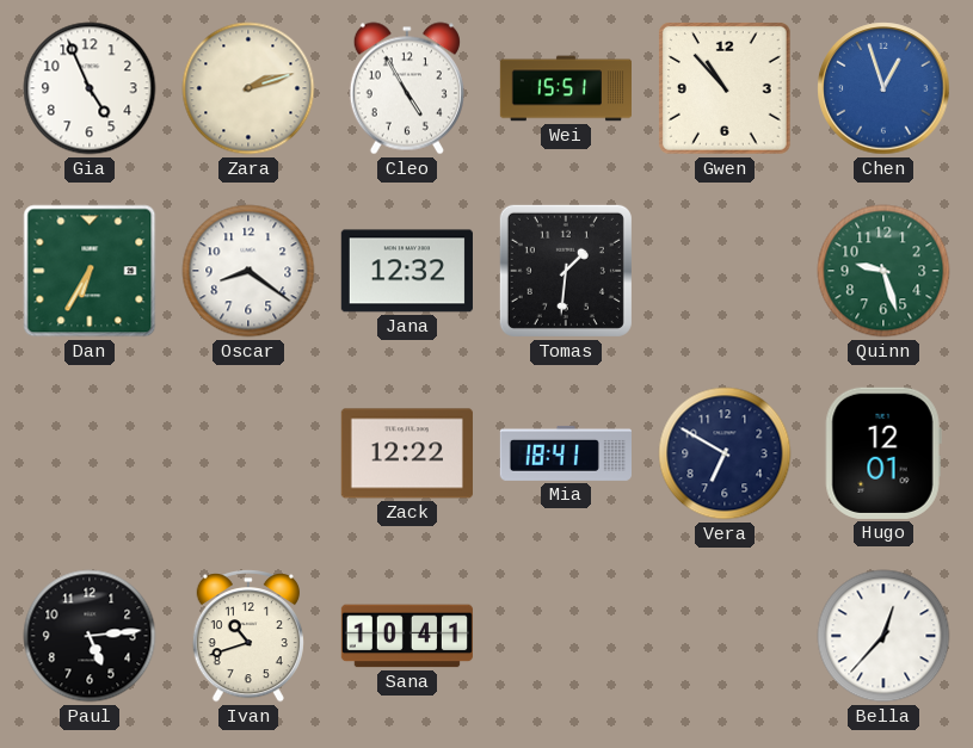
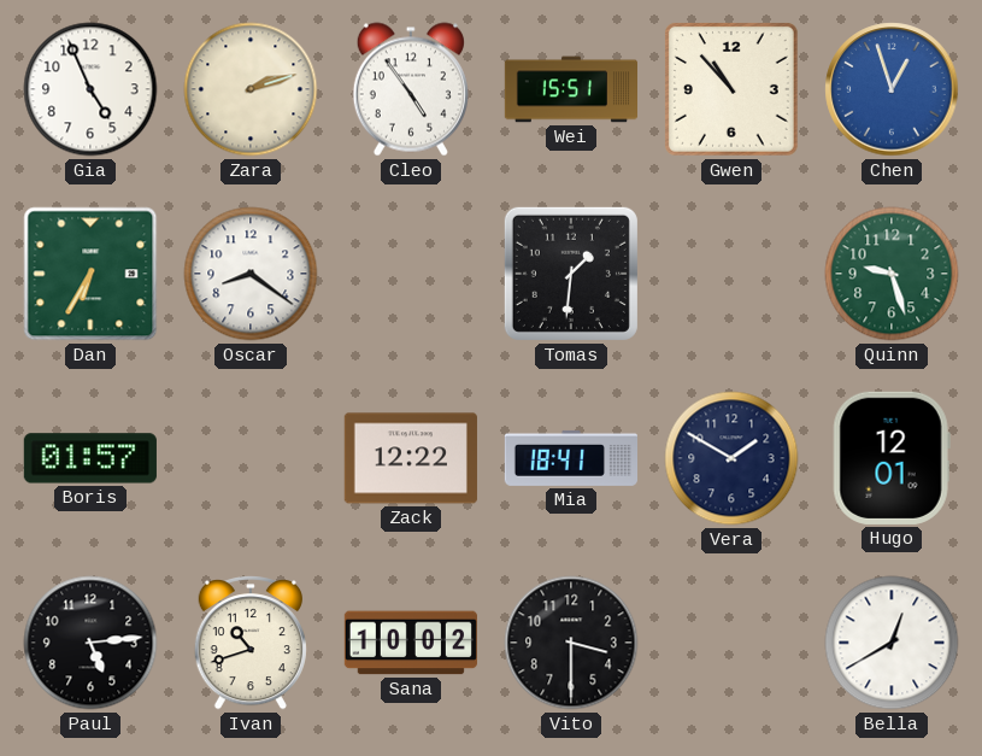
Cleo: 4:55 -> 4:54 (411, 89)
Jana: 12:32 -> none (407, 271)
Boris: none -> 01:57 (90, 458)
Vera: 6:50 -> 1:50 (731, 458)
Sana: 10:41 -> 10:02 (411, 643)
Vito: none -> 3:30 (571, 643)
Bella: 12:37 -> 12:40 (892, 643)
